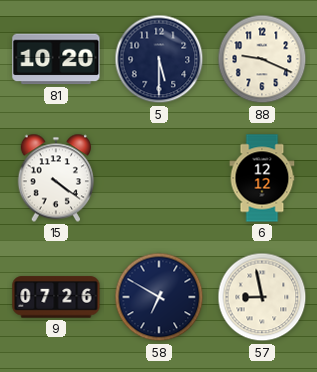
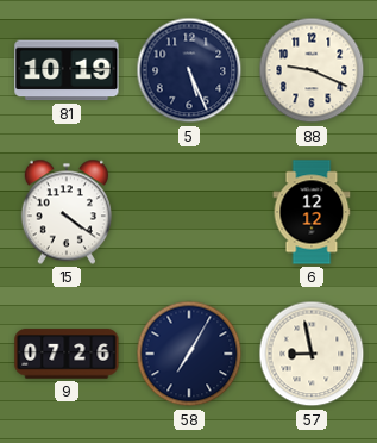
81: 10:20 -> 10:19 (67, 70)
5: 5:30 -> 5:26 (189, 70)
58: 6:50 -> 7:05 (189, 354)
